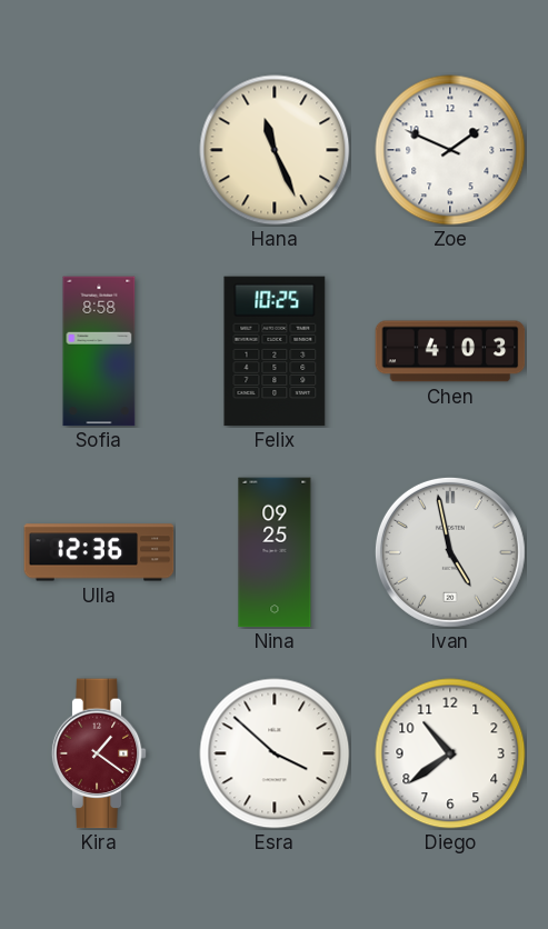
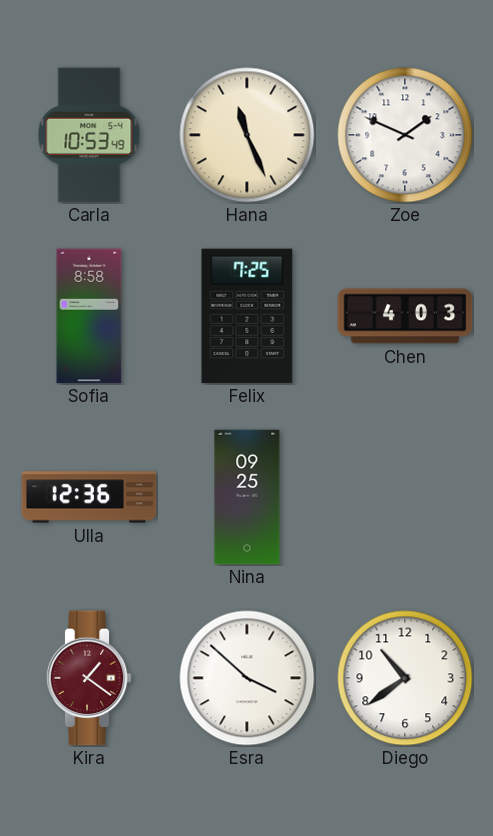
Carla: none -> 10:53 (89, 135)
Felix: 10:25 -> 7:25 (247, 316)
Ivan: 4:58 -> none (450, 552)
